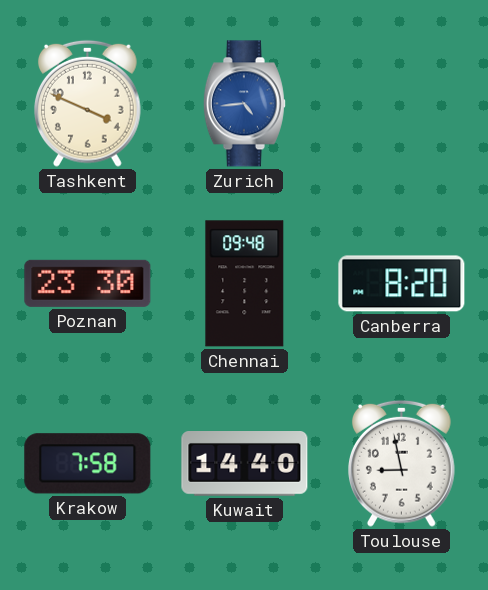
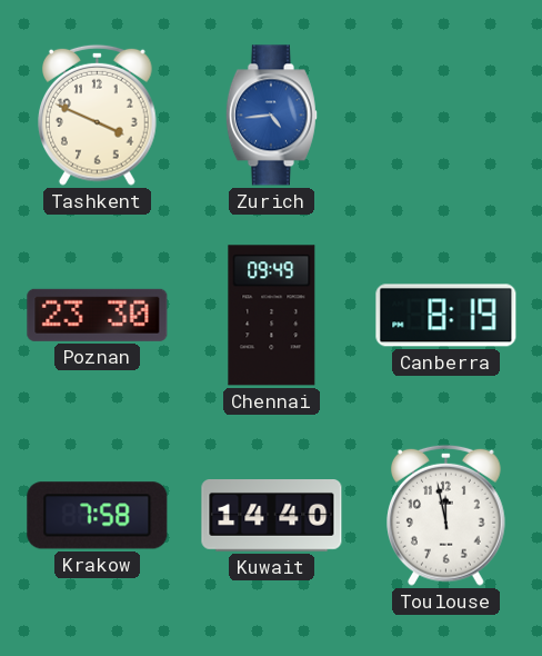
Chennai: 09:48 -> 09:49 (272, 316)
Canberra: 8:20 -> 8:19 (446, 316)
Toulouse: 8:58 -> 11:58 (446, 515)
